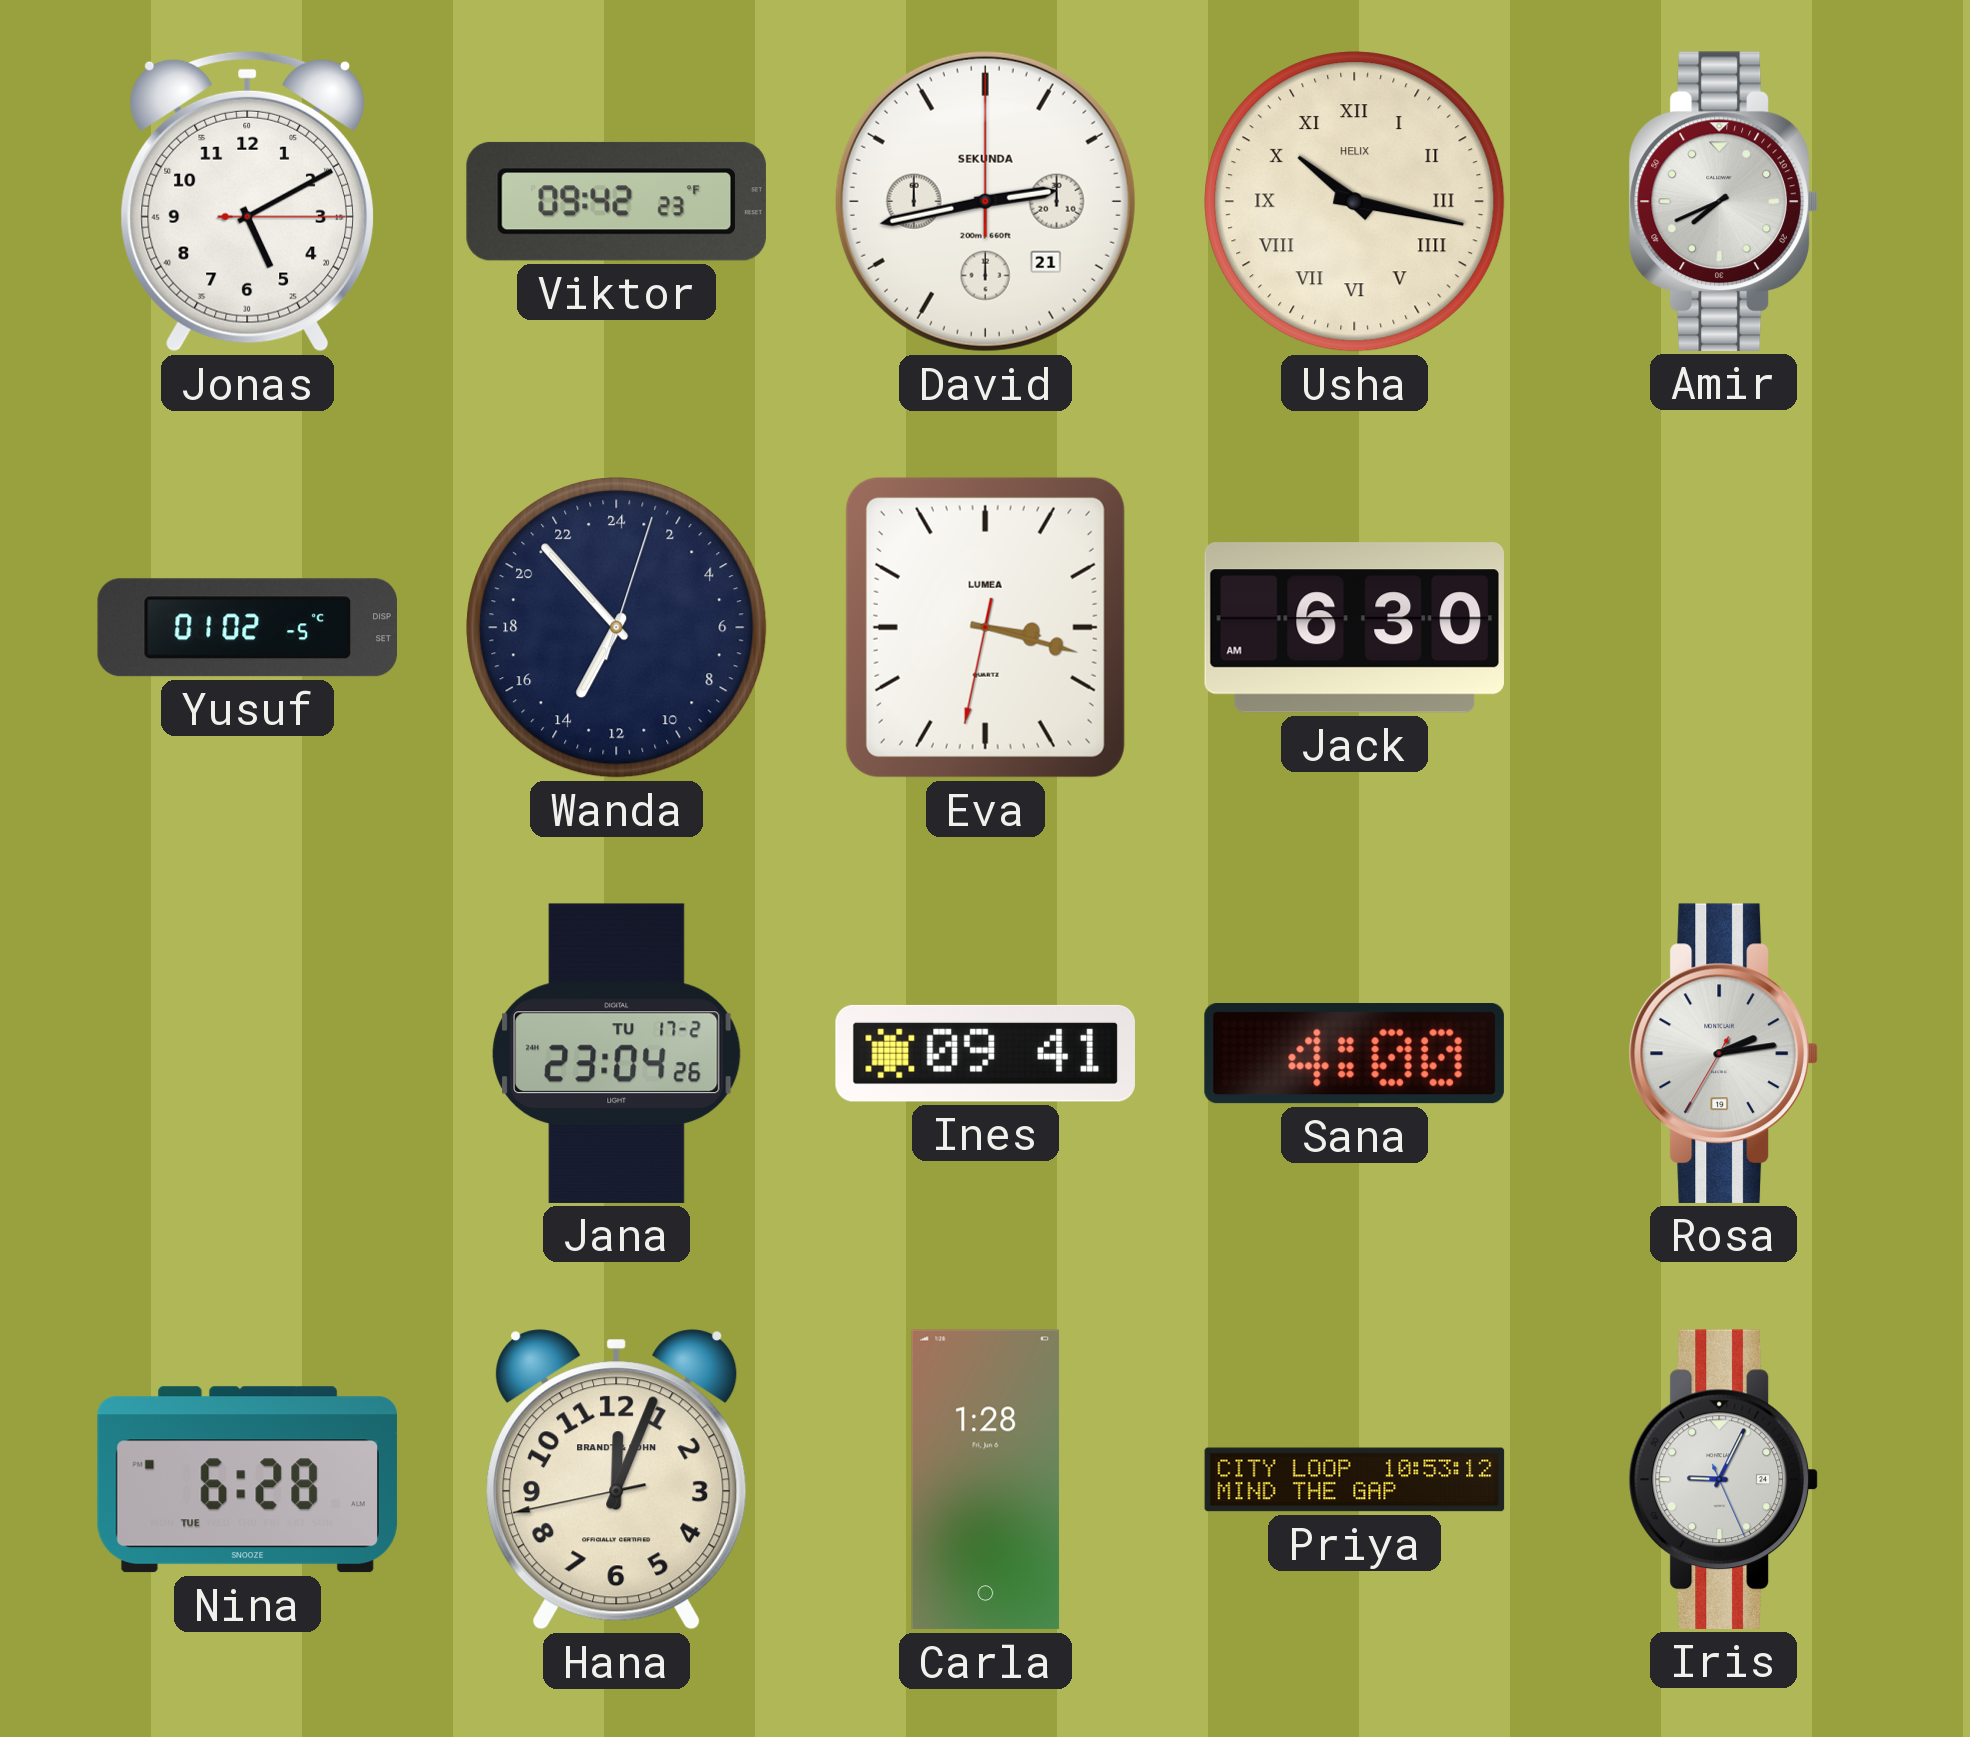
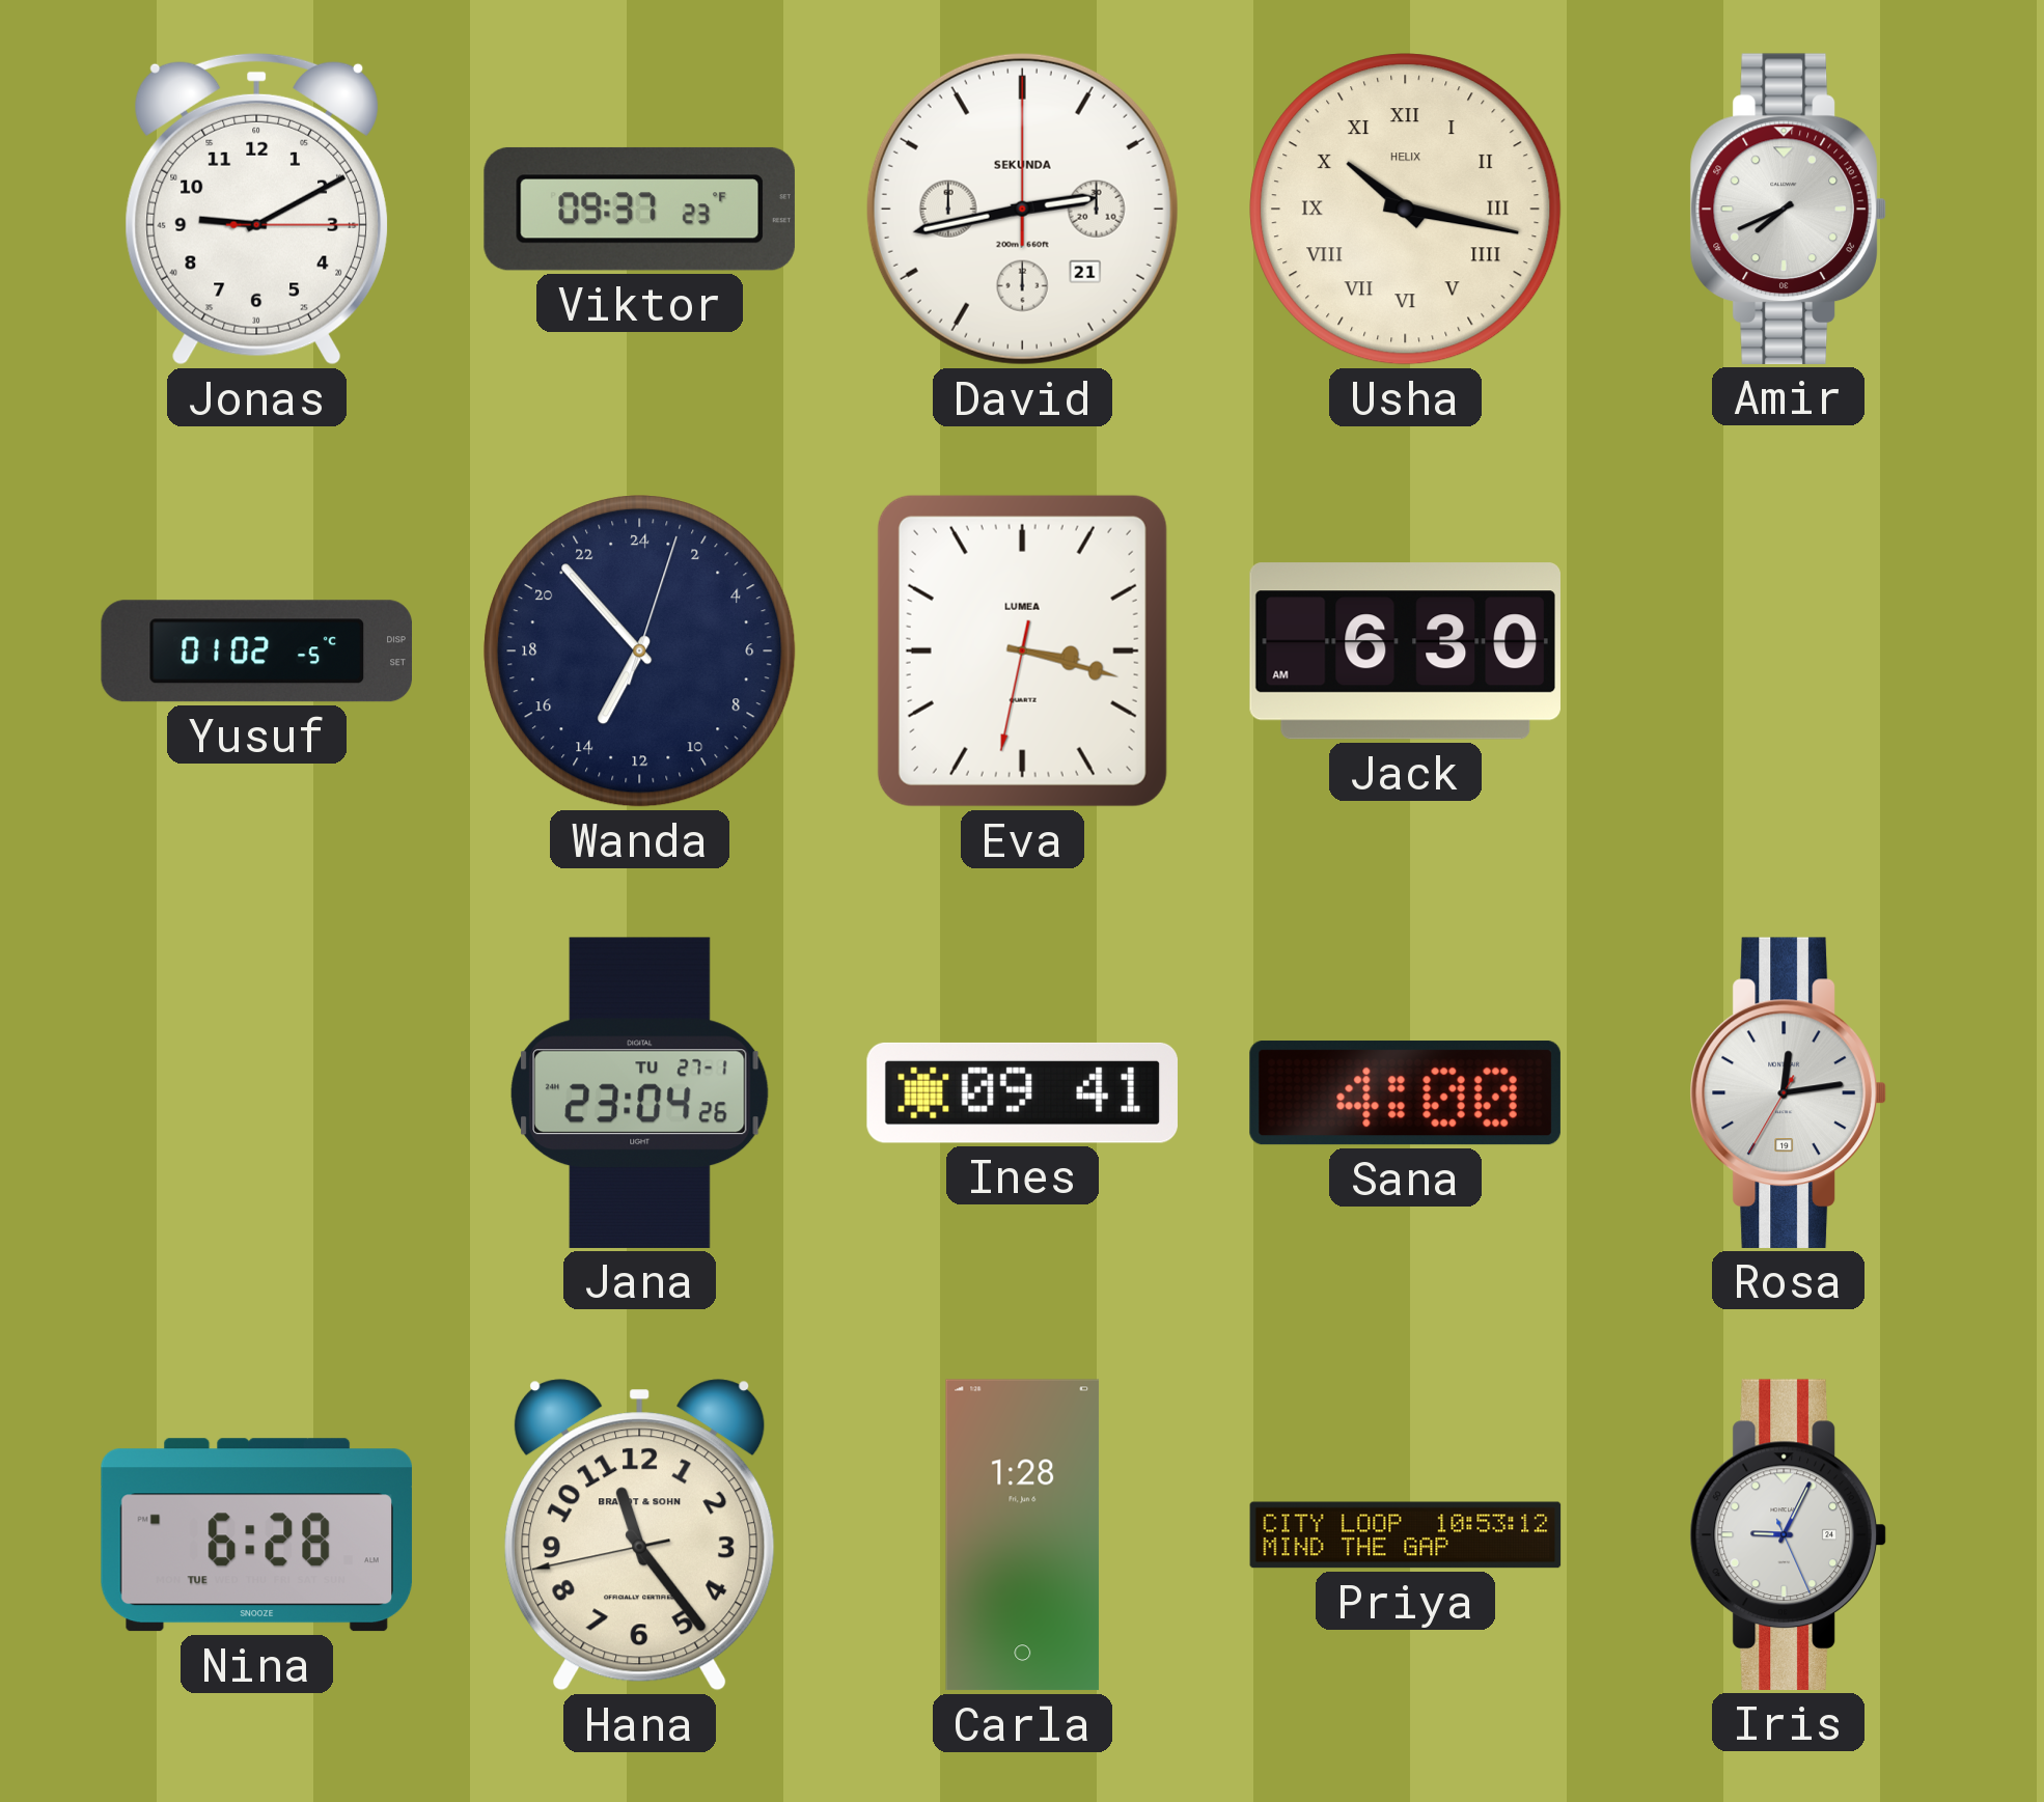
Jonas: 5:10 -> 9:10 (256, 209)
Viktor: 09:42 -> 09:37 (639, 209)
Jana date: TU 17-2 -> TU 27-1 (640, 1092)
Rosa: 2:13 -> 12:13 (1788, 1092)
Hana: 12:03 -> 11:23 (640, 1535)
